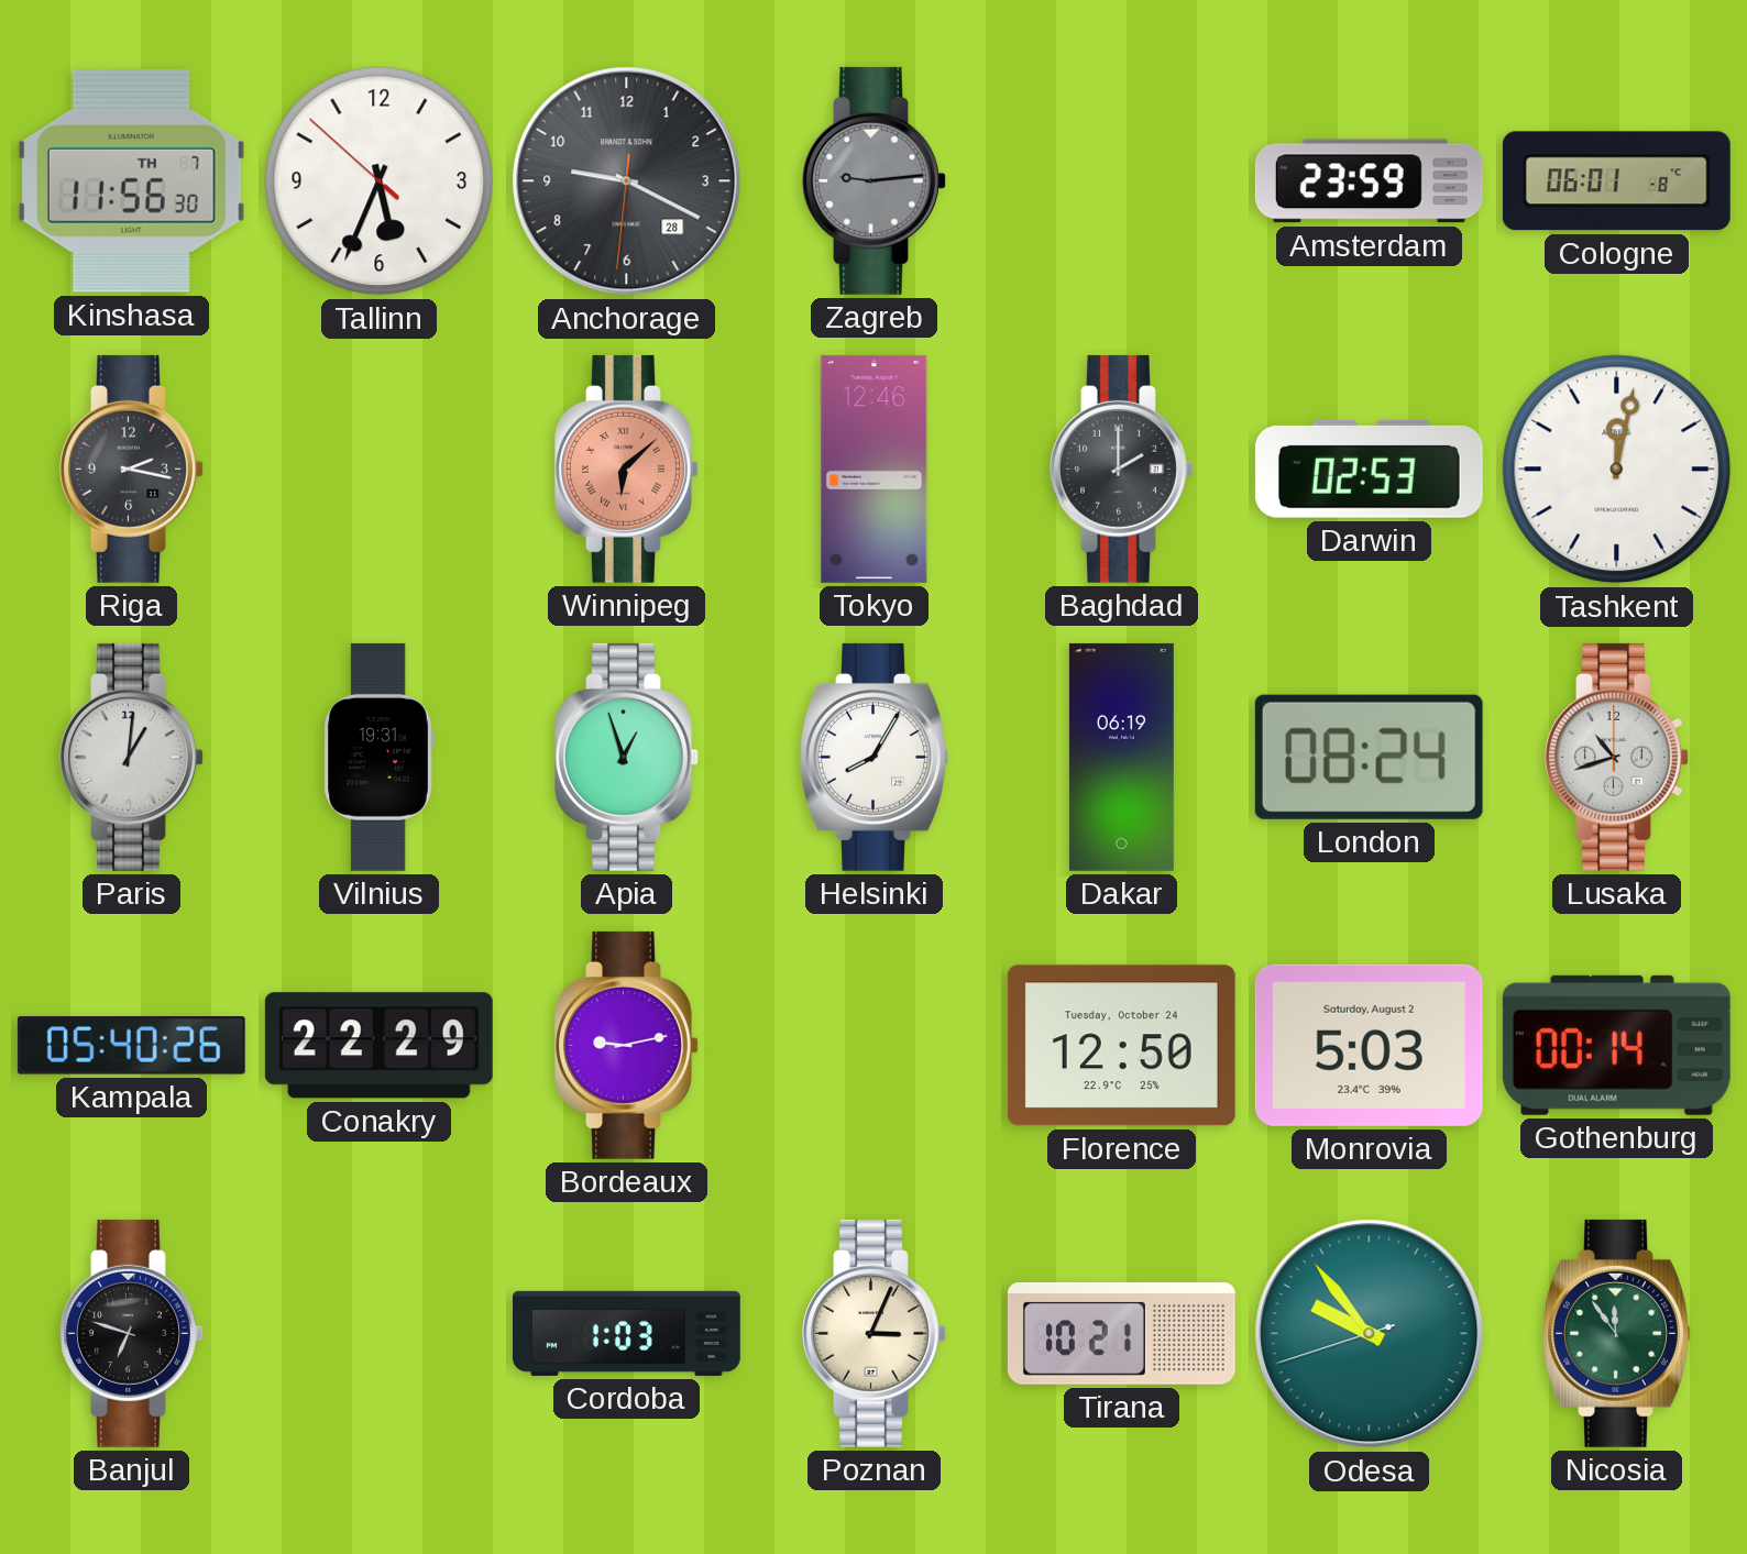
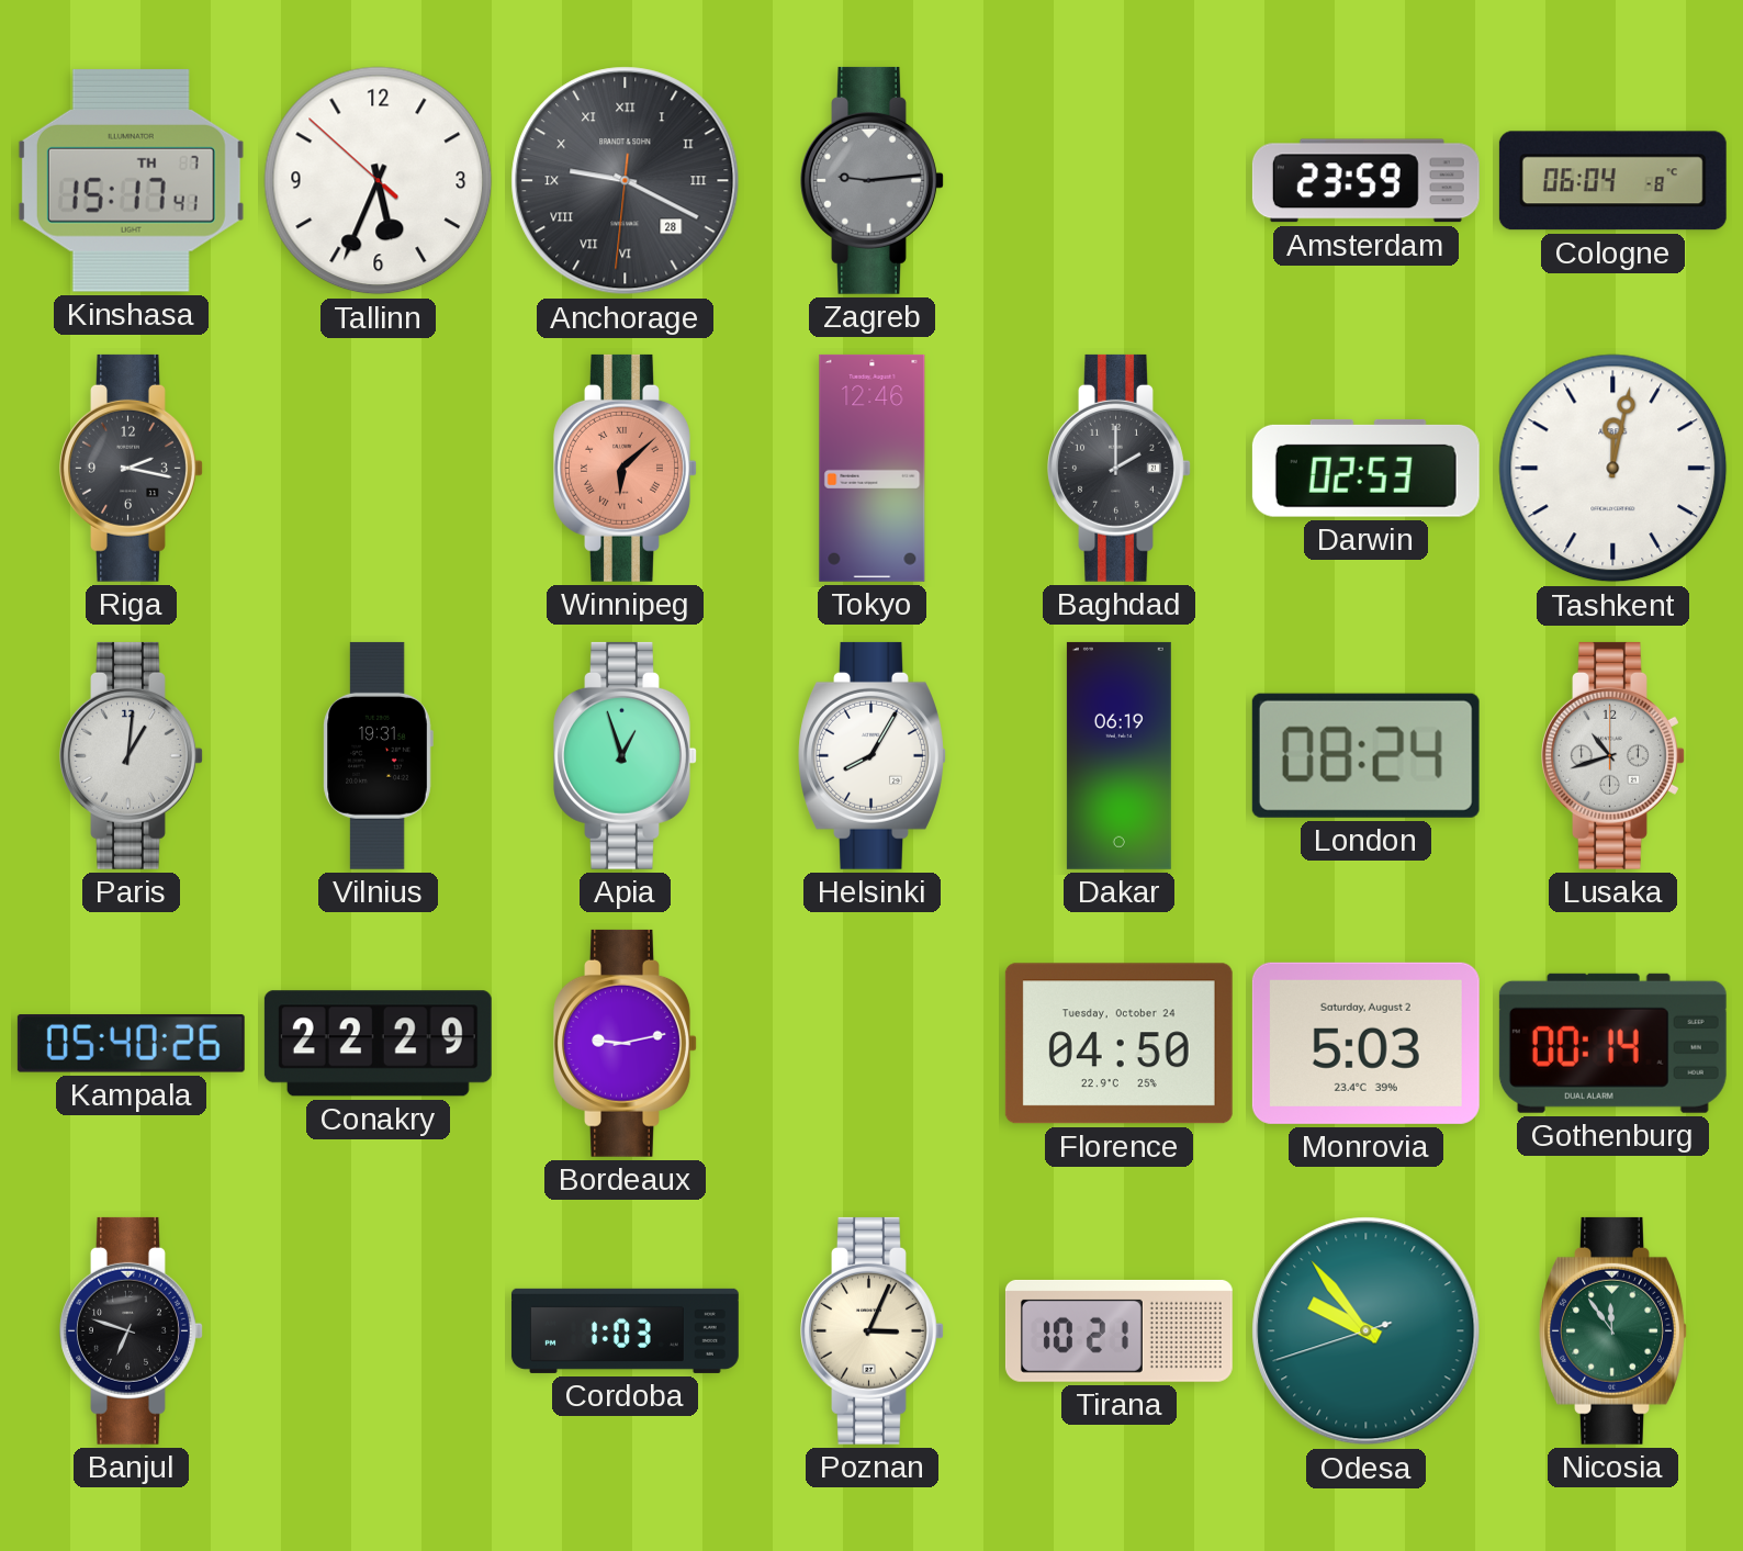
Kinshasa: 11:56 -> 15:17 (131, 180)
Anchorage numerals: Arabic -> Roman (626, 181)
Cologne: 06:01 -> 06:04 (1612, 181)
Florence: 12:50 -> 04:50 (1118, 1044)
